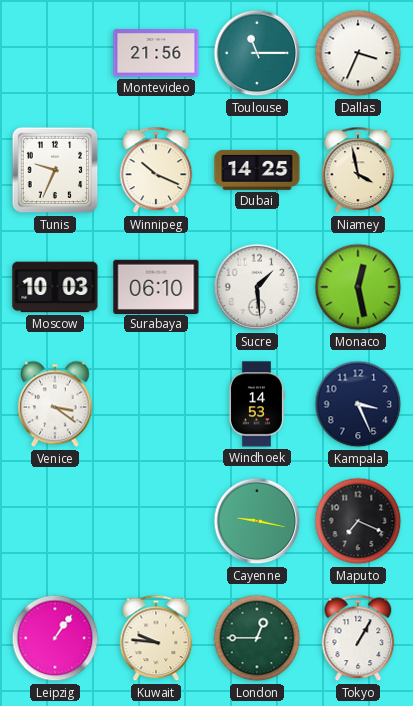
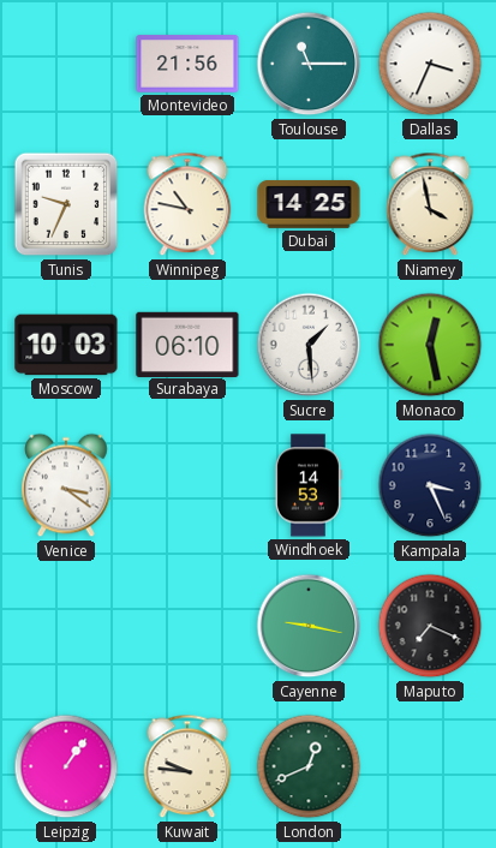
Winnipeg: 10:19 -> 10:47 (187, 204)
London: 12:45 -> 12:41 (309, 766)
Tokyo: 1:05 -> none (358, 638)
